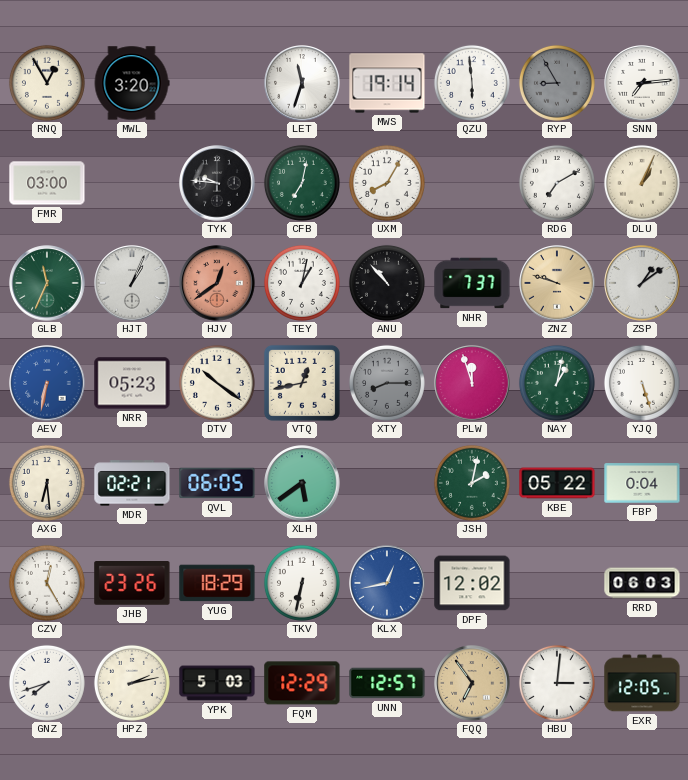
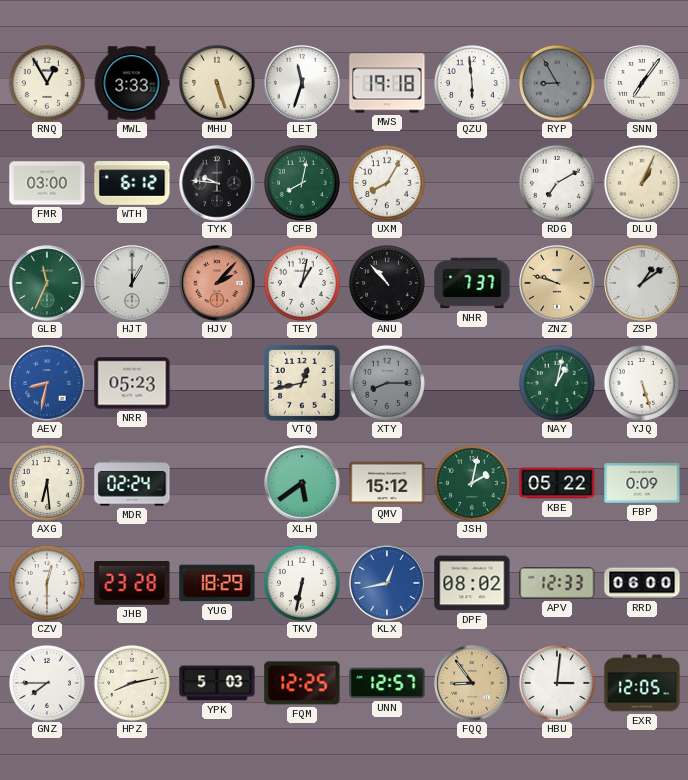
MWL: 3:20 -> 3:33 (132, 83)
MHU: none -> 5:27 (217, 83)
MWS: 19:14 -> 19:18 (387, 83)
SNN: 7:14 -> 7:06 (642, 83)
WTH: none -> 6:12 (132, 183)
CFB: 7:02 -> 8:02 (302, 183)
HJT: 1:04 -> 1:00 (132, 283)
HJV: 12:39 -> 2:07 (217, 283)
AEV: 6:32 -> 8:32 (47, 383)
DTV: 10:21 -> none (217, 383)
PLW: 11:57 -> none (472, 383)
MDR: 02:21 -> 02:24 (132, 483)
QVL: 06:05 -> none (217, 483)
QMV: none -> 15:12 (387, 483)
FBP: 0:04 -> 0:09 (642, 483)
CZV: 12:25 -> 12:30 (47, 583)
JHB: 23:26 -> 23:28 (132, 584)
DPF: 12:02 -> 08:02 (472, 583)
APV: none -> 12:33 (557, 583)
RRD: 06:03 -> 06:00 (642, 583)
GNZ: 7:42 -> 7:45 (47, 683)
HPZ: 2:13 -> 8:13 (132, 683)
FQM: 12:29 -> 12:25 (302, 683)
FQQ: 6:54 -> 8:54 (472, 683)
